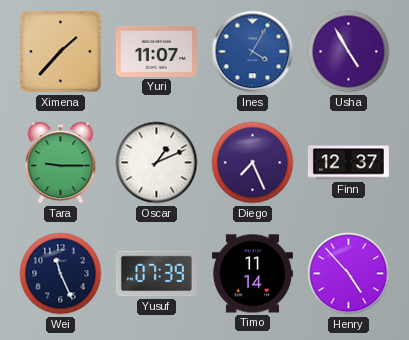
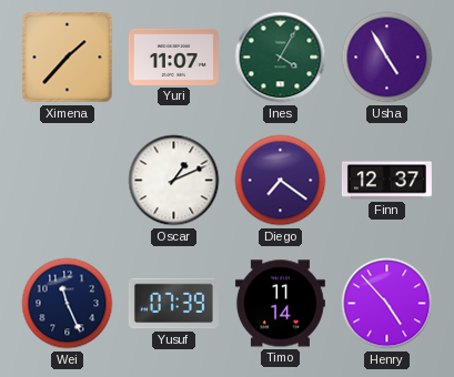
Ines dial: blue -> green (281, 58)
Tara: 9:15 -> none (61, 163)
Diego: 7:26 -> 7:21 (281, 181)
